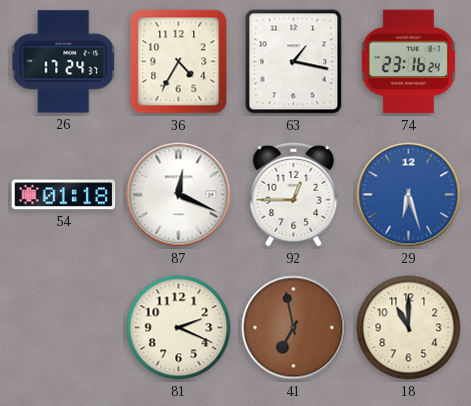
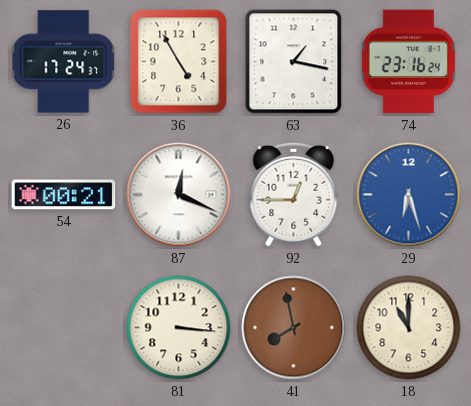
36: 4:35 -> 4:55 (179, 62)
54: 01:18 -> 00:21 (64, 195)
81: 2:19 -> 3:16 (179, 328)
41: 6:58 -> 7:58 (294, 328)
